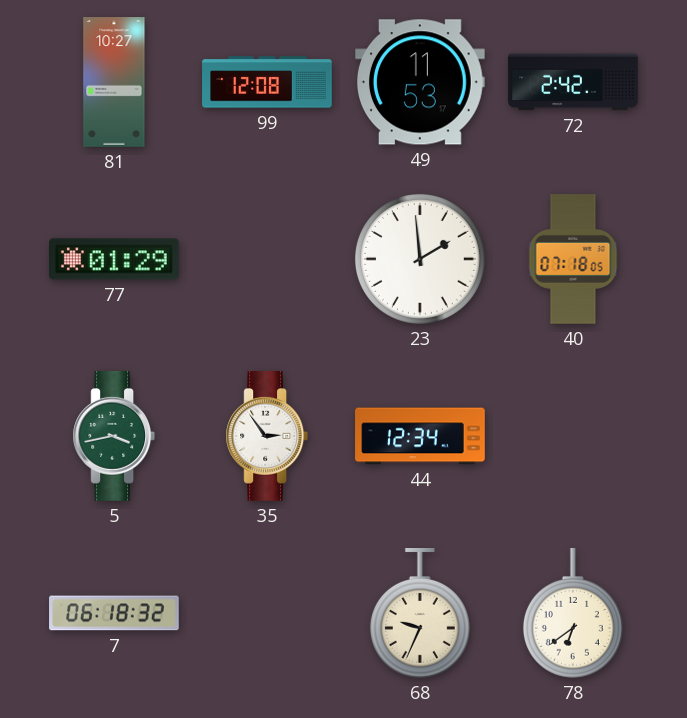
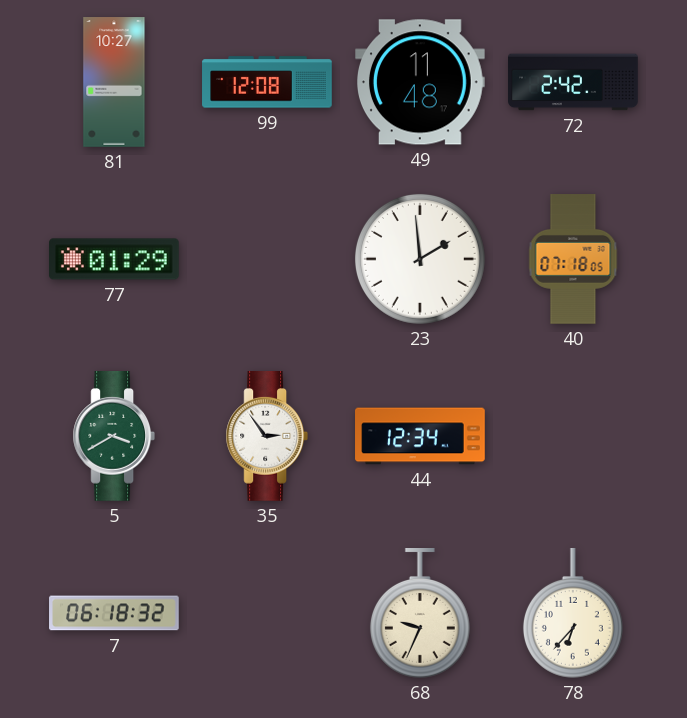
49: 11:53 -> 11:48 (421, 82)
5: 3:43 -> 3:40 (113, 437)
78: 6:39 -> 6:37 (573, 614)
